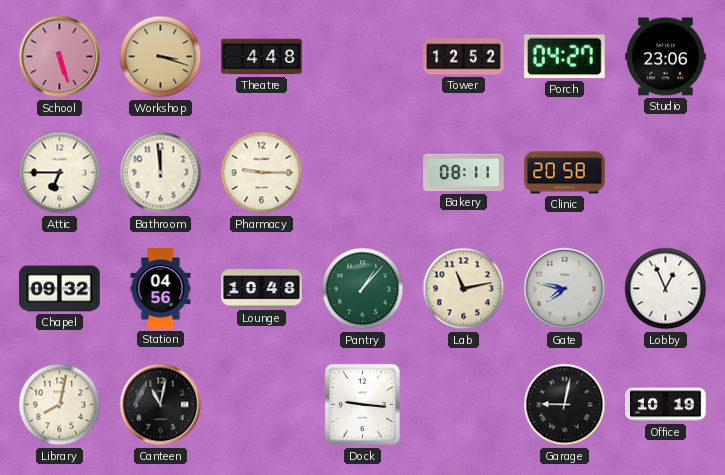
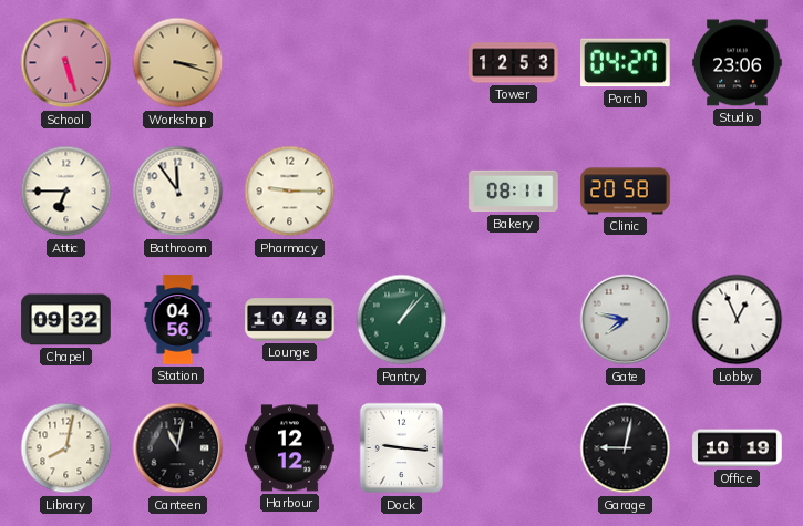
Theatre: 4:48 -> none (262, 57)
Tower: 12:52 -> 12:53 (514, 63)
Bathroom: 11:59 -> 11:54 (178, 192)
Lab: 11:13 -> none (464, 289)
Harbour: none -> 12:12 (290, 448)
